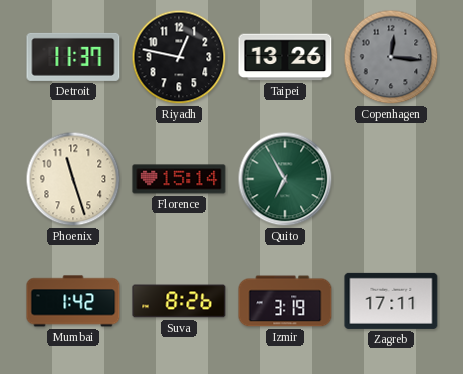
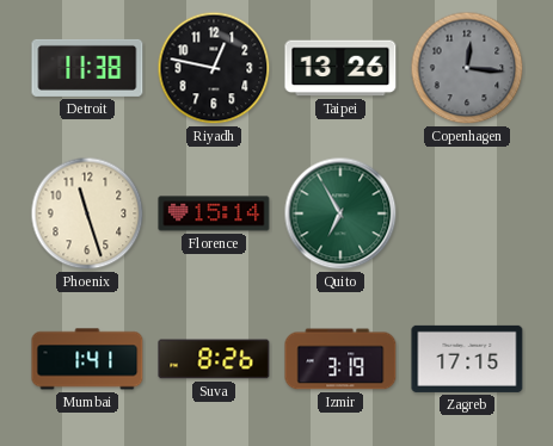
Detroit: 11:37 -> 11:38 (87, 68)
Mumbai: 1:42 -> 1:41 (87, 359)
Zagreb: 17:11 -> 17:15 (467, 359)
